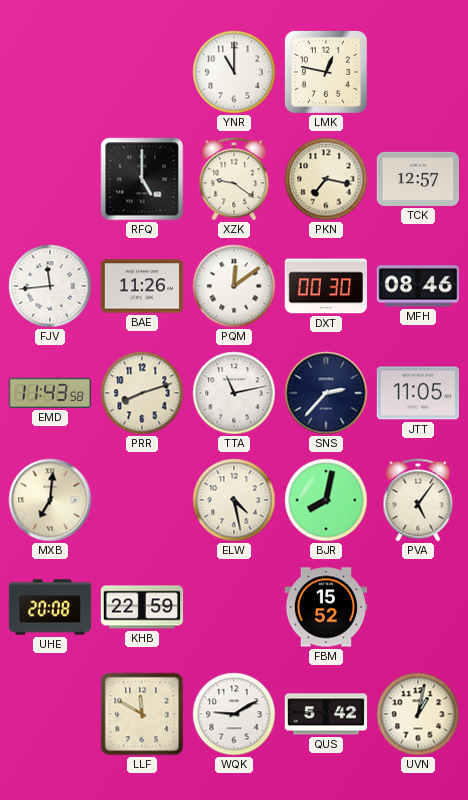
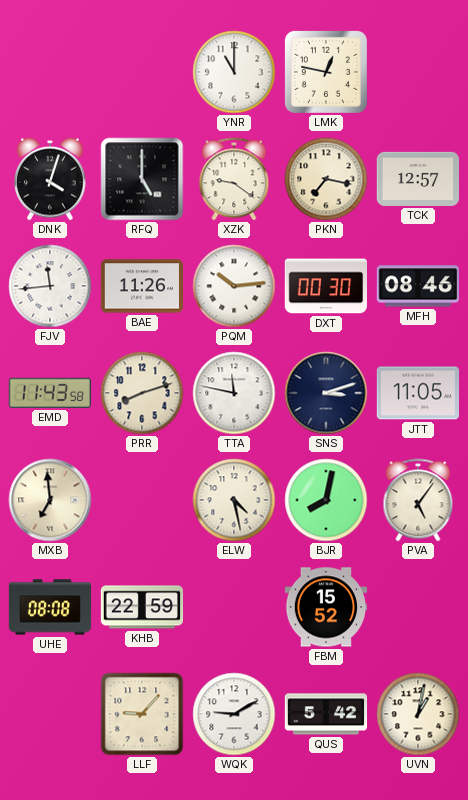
DNK: none -> 4:03 (51, 179)
PQM: 12:09 -> 10:14 (234, 286)
TTA: 11:13 -> 11:47 (234, 393)
SNS: 2:37 -> 3:12 (326, 393)
MXB: 7:01 -> 6:59 (50, 500)
UHE: 20:08 -> 08:08 (50, 607)
LLF: 11:50 -> 9:07 (142, 714)
